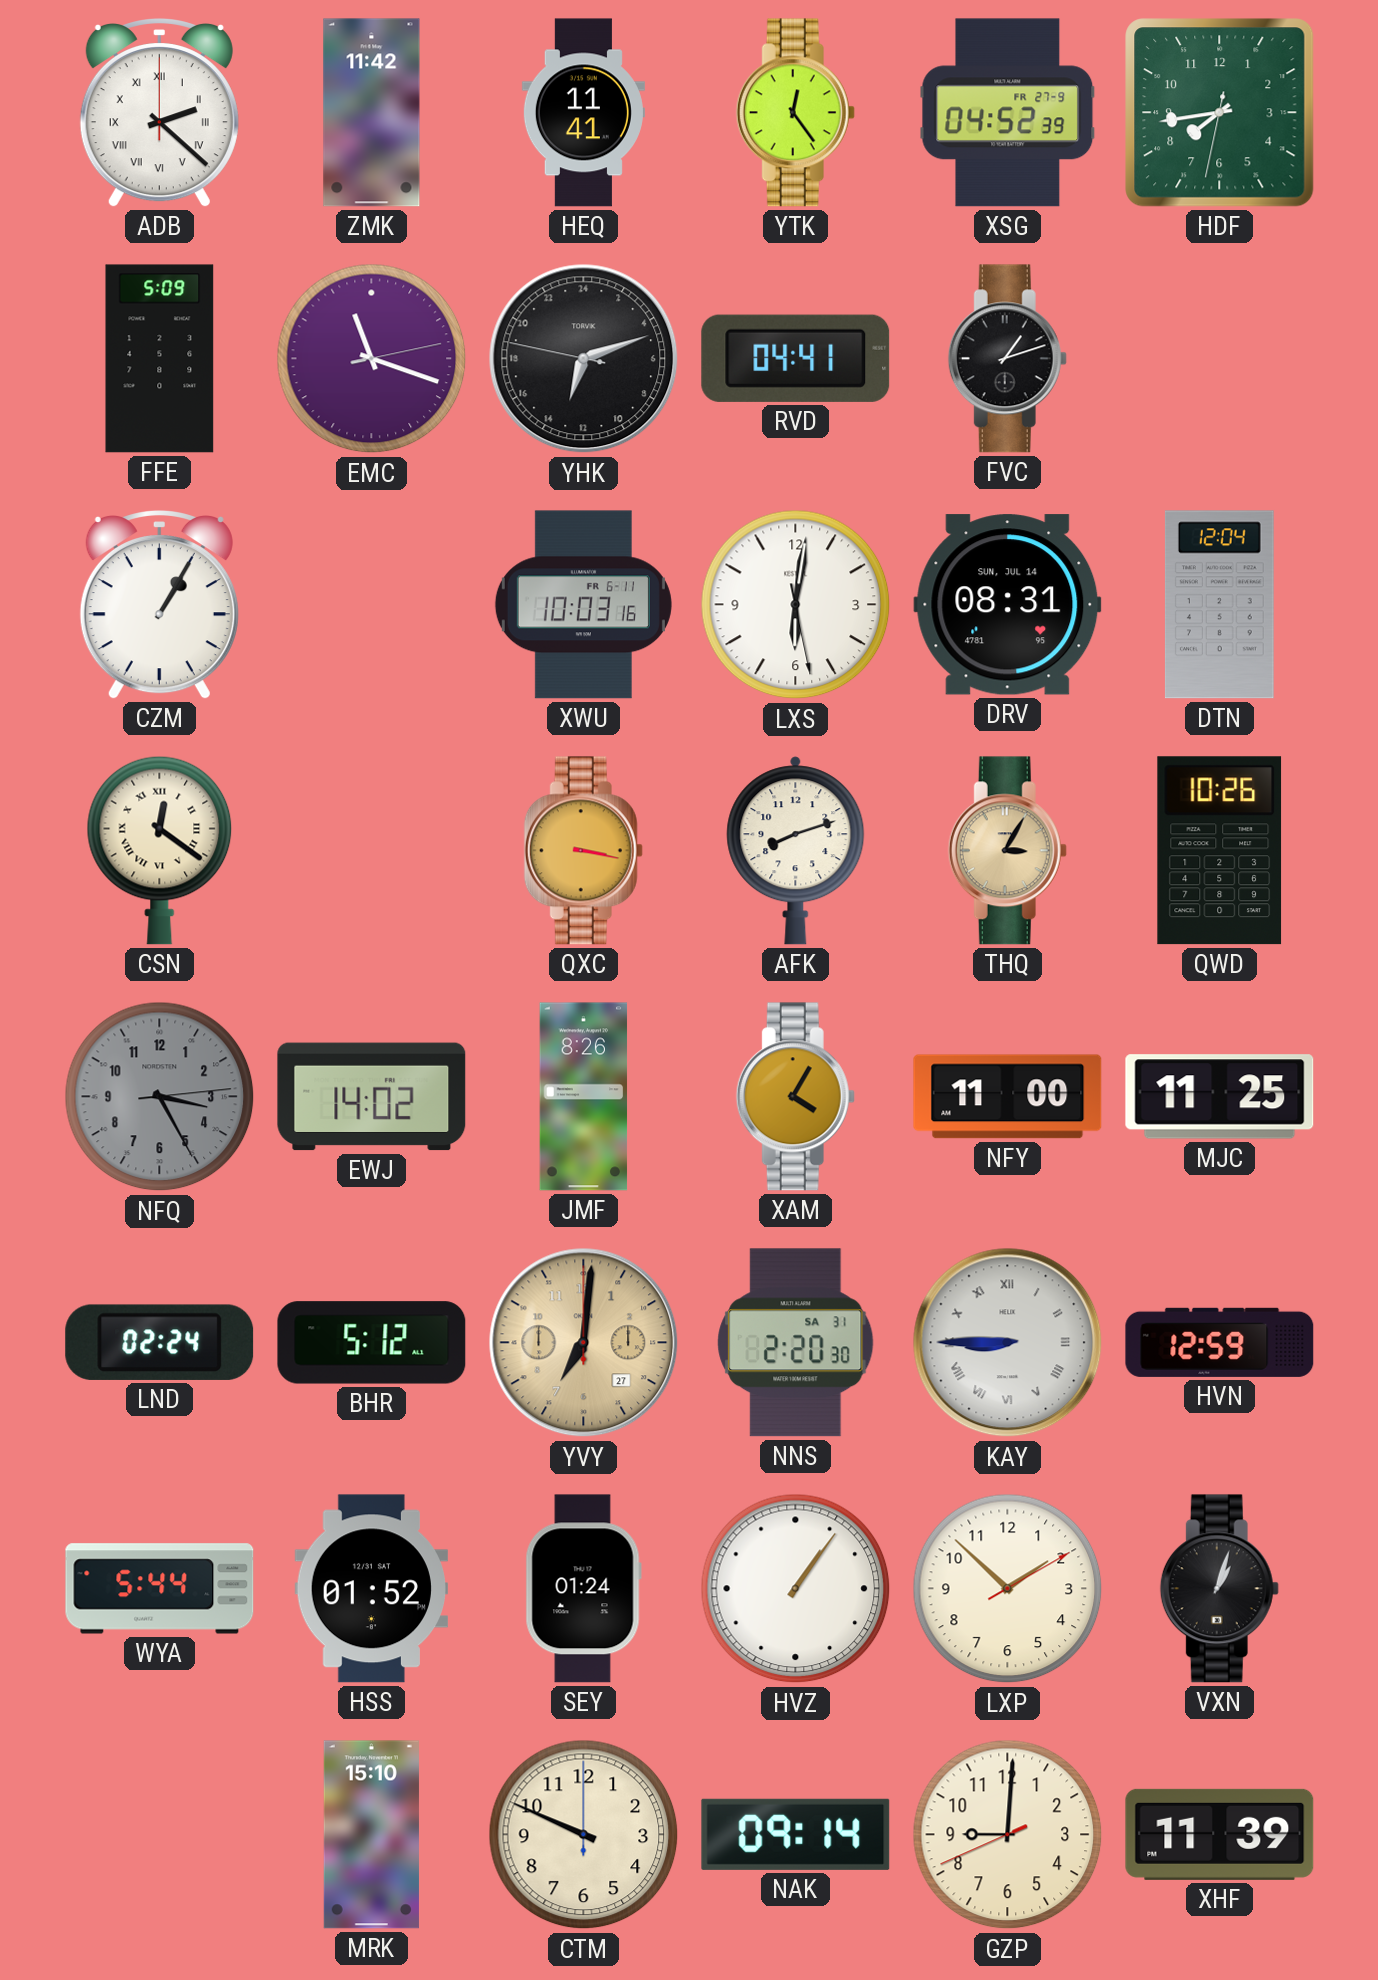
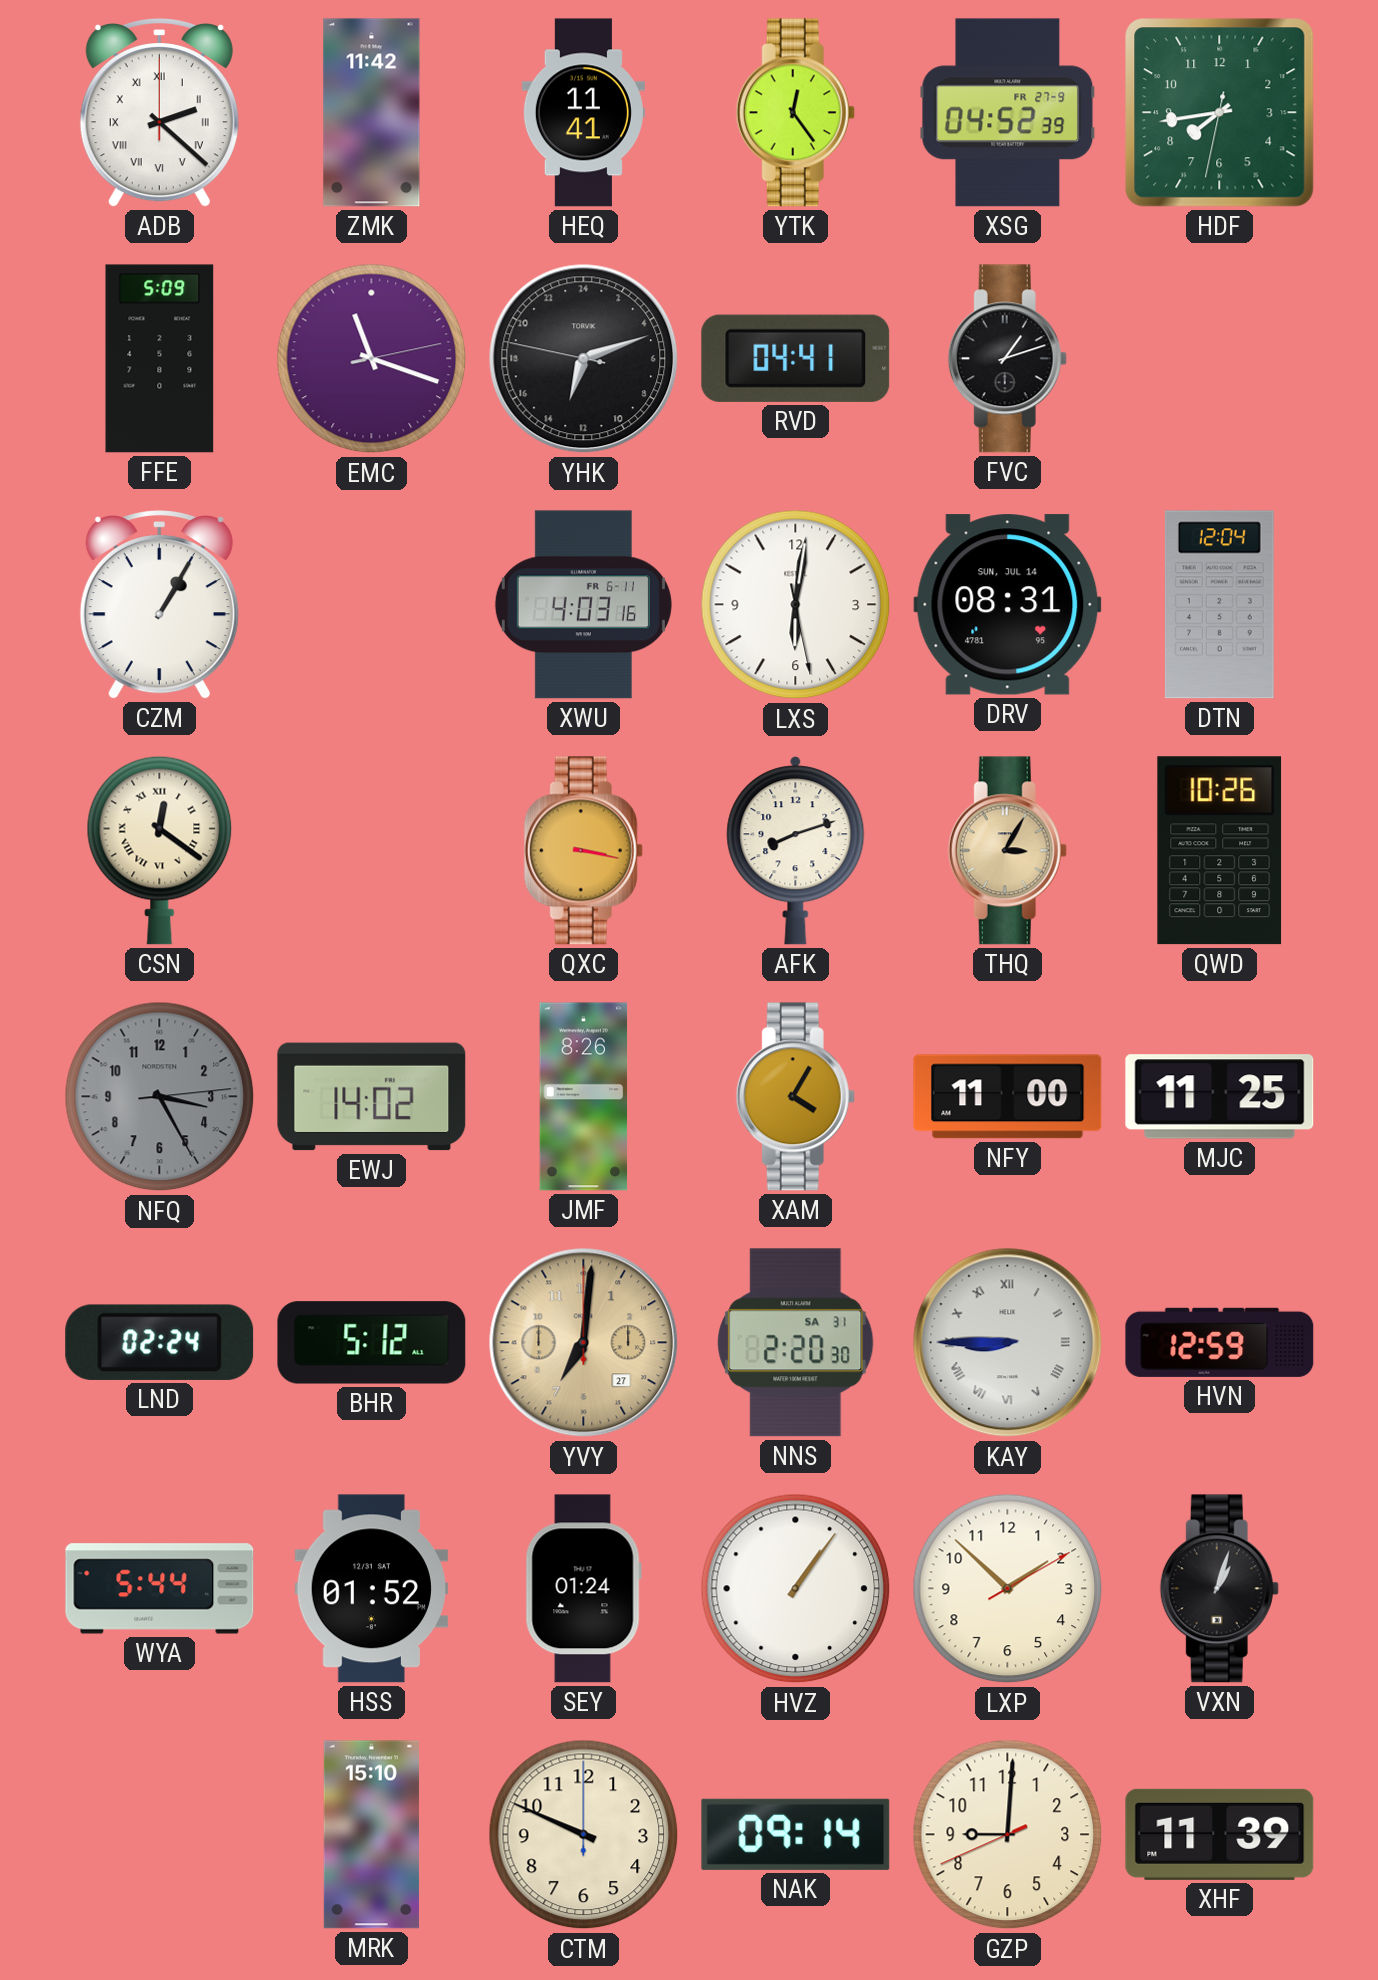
XWU: 10:03 -> 4:03 (583, 605)
